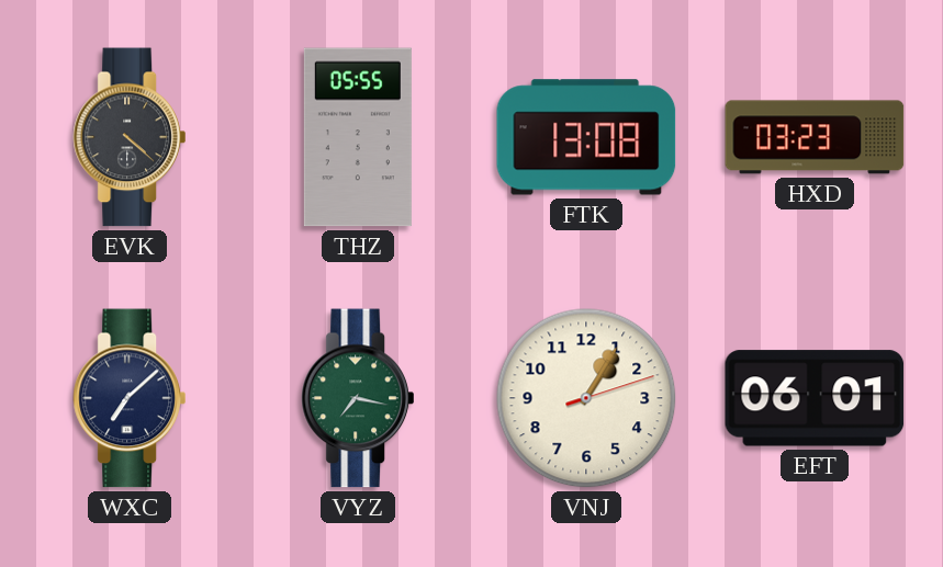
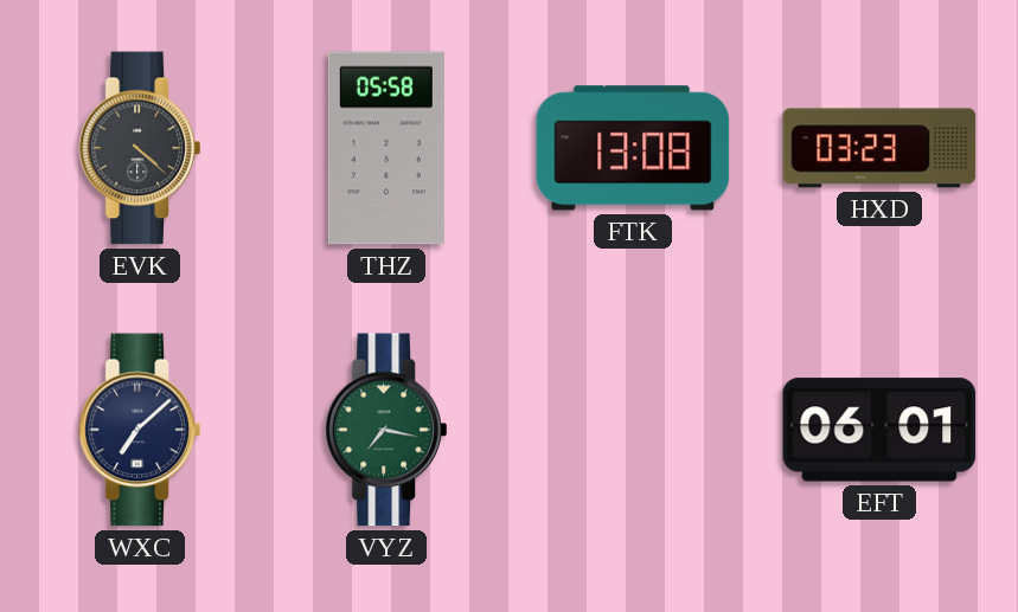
THZ: 05:55 -> 05:58 (386, 148)
VNJ: 1:05 -> none (586, 398)
